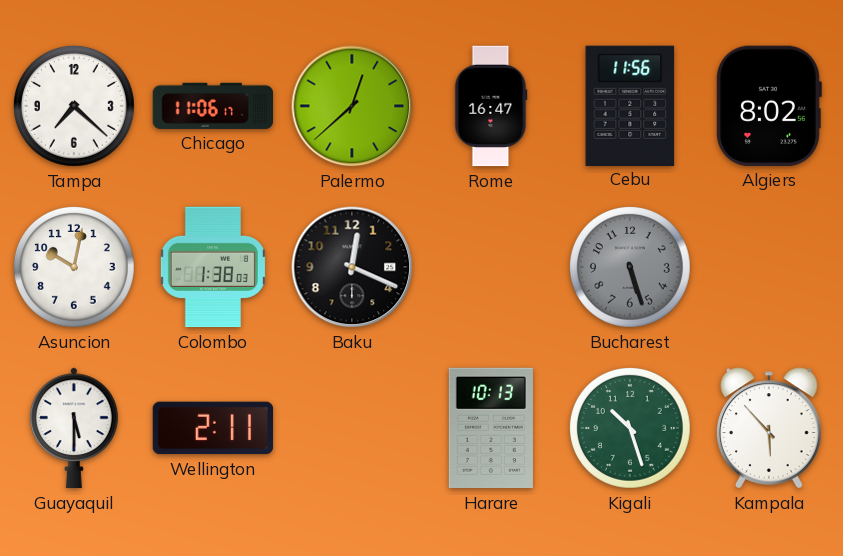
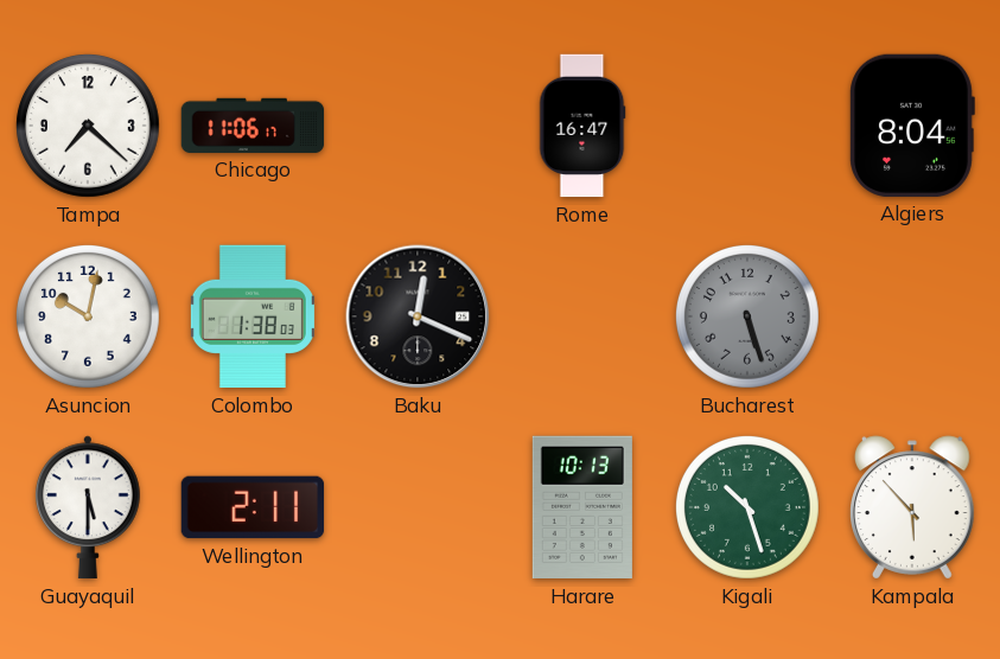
Palermo: 12:38 -> none (352, 106)
Cebu: 11:56 -> none (630, 105)
Algiers: 8:02 -> 8:04 (912, 126)
